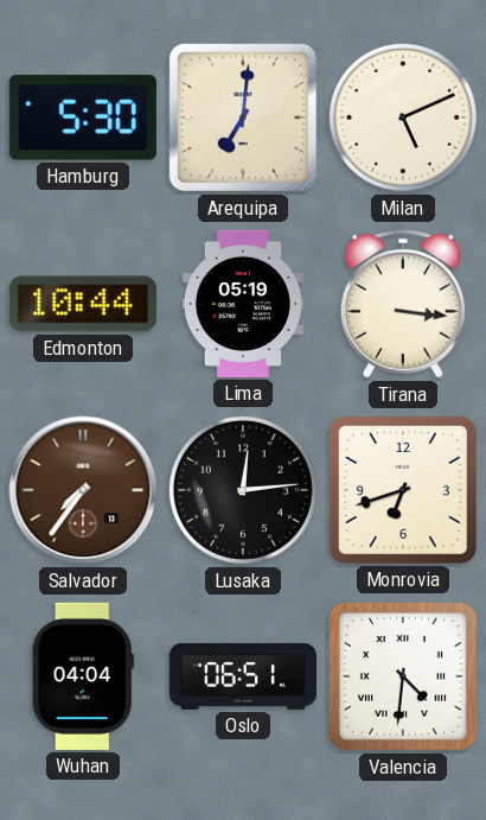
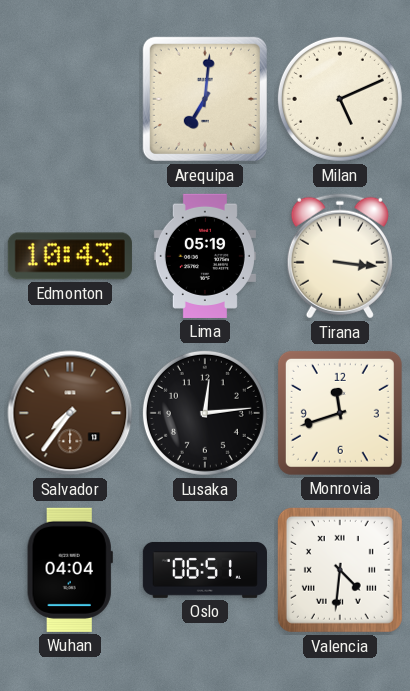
Hamburg: 5:30 -> none (83, 117)
Edmonton: 10:44 -> 10:43 (70, 256)
Monrovia: 6:42 -> 11:42 (340, 413)
